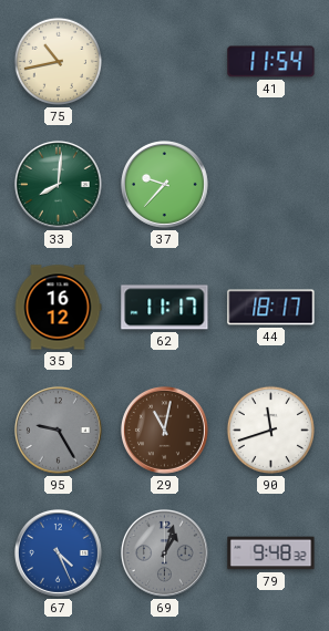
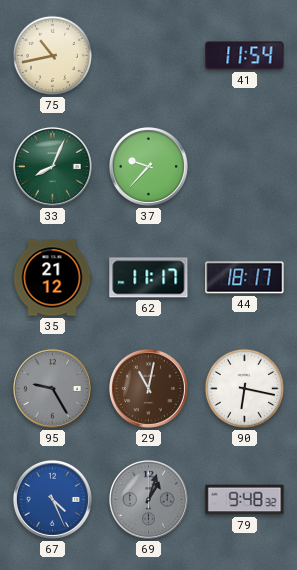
33: 8:01 -> 8:04 (52, 166)
35: 16:12 -> 21:12 (52, 278)
90: 11:42 -> 6:17 (244, 388)
